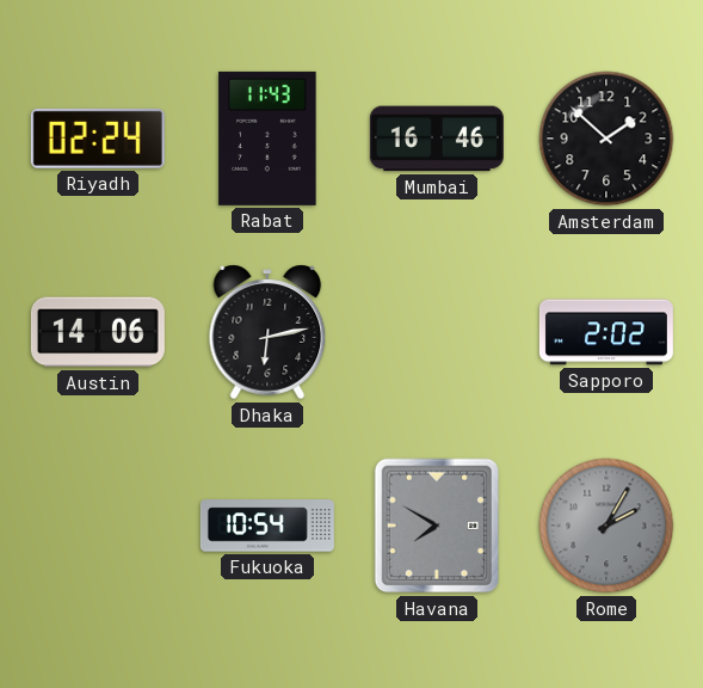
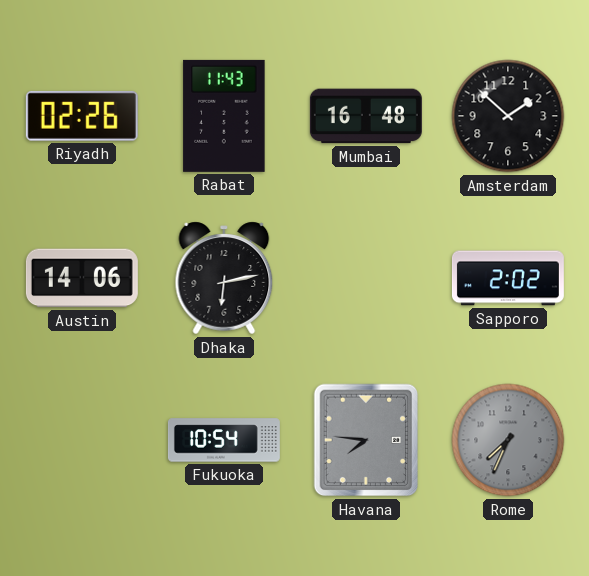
Riyadh: 02:24 -> 02:26 (82, 116)
Mumbai: 16:46 -> 16:48 (366, 116)
Havana: 7:50 -> 7:46 (366, 440)
Rome: 2:05 -> 7:34 (508, 440)
